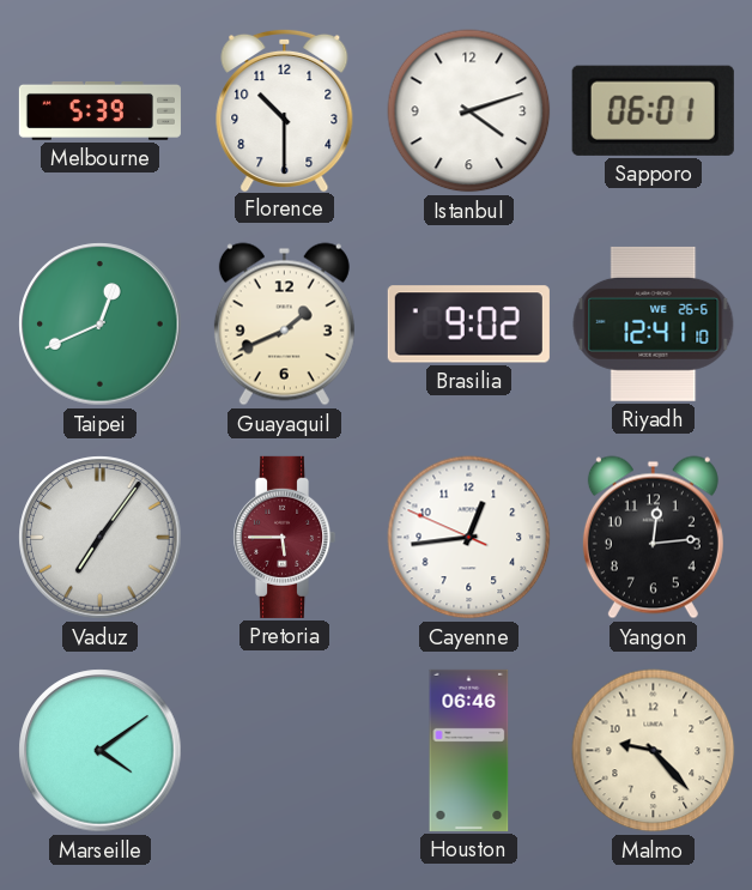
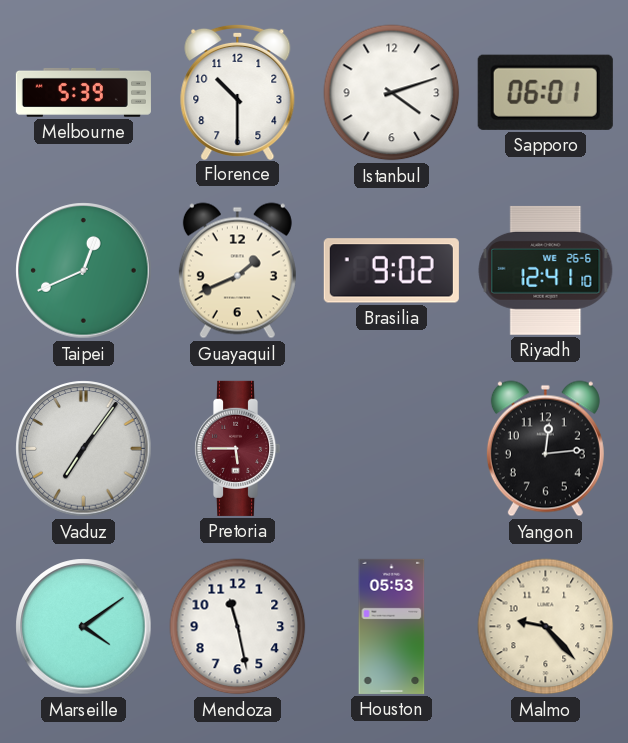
Cayenne: 12:43 -> none (469, 538)
Mendoza: none -> 11:28 (238, 627)
Houston: 06:46 -> 05:53 (392, 626)
